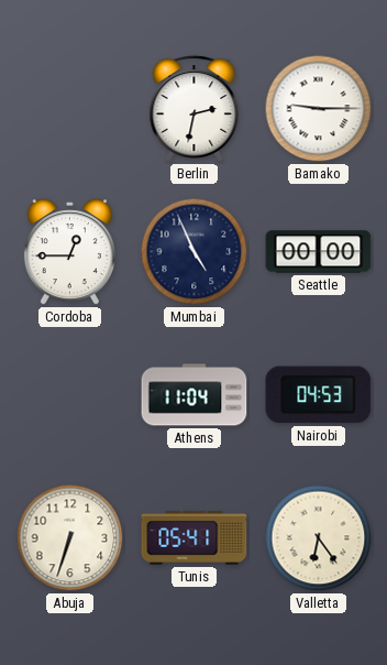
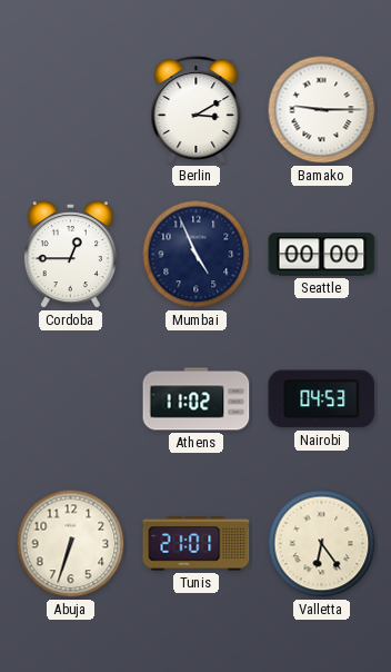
Berlin: 2:32 -> 3:10 (197, 110)
Athens: 11:04 -> 11:02 (197, 399)
Tunis: 05:41 -> 21:01 (197, 544)
